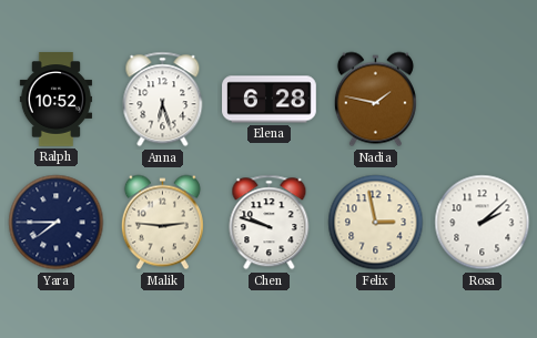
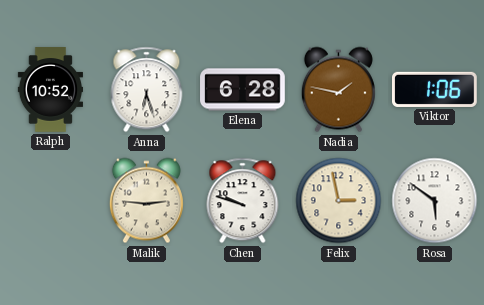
Viktor: none -> 1:06 (435, 89)
Yara: 7:45 -> none (57, 223)
Rosa: 2:08 -> 5:51 (435, 201)
